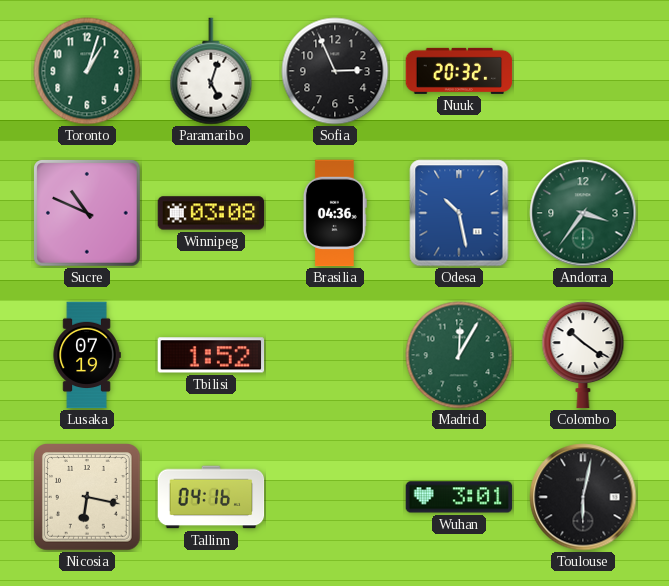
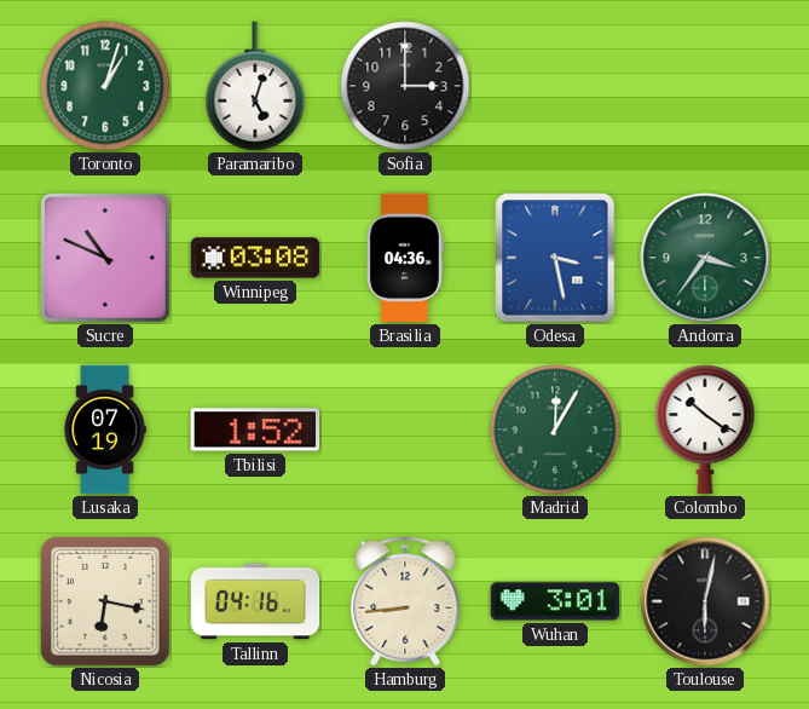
Sofia: 2:56 -> 3:00 (405, 86)
Nuuk: 20:32 -> none (459, 71)
Odesa: 10:28 -> 3:28 (555, 258)
Hamburg: none -> 8:44 (405, 601)
